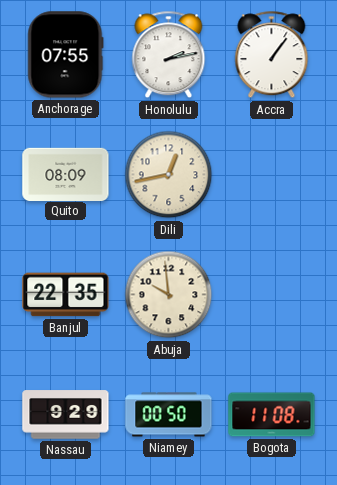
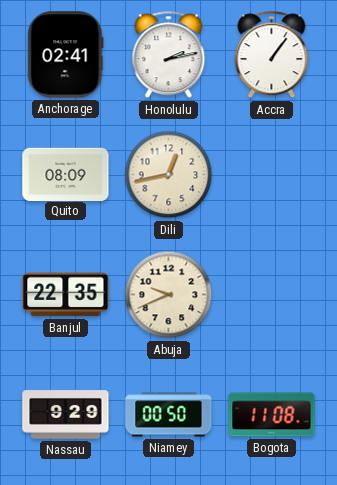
Anchorage: 07:55 -> 02:41 (66, 55)
Abuja: 9:59 -> 9:41 (169, 295)
